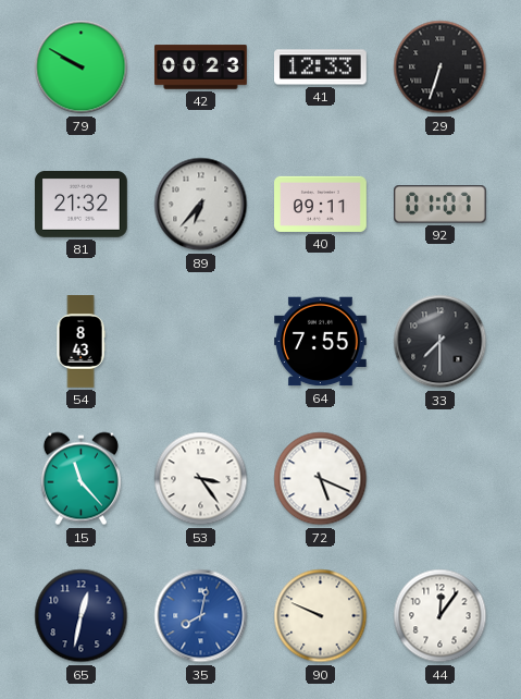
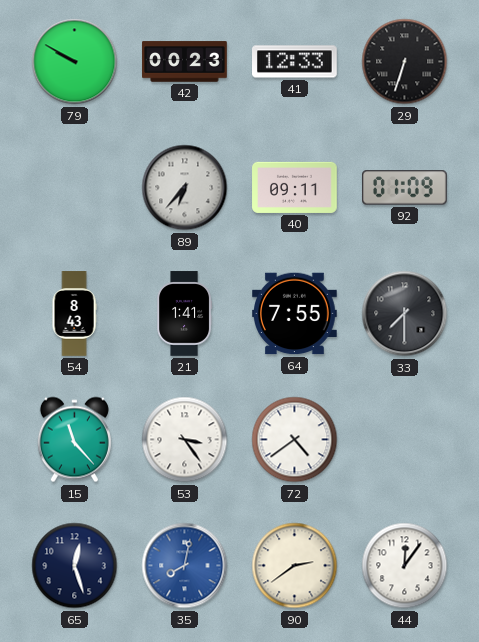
81: 21:32 -> none (82, 204)
92: 01:07 -> 01:09 (405, 188)
21: none -> 1:41 (185, 314)
72: 5:19 -> 4:39 (295, 440)
65: 12:32 -> 12:27 (75, 566)
90: 9:49 -> 2:39 (295, 566)
